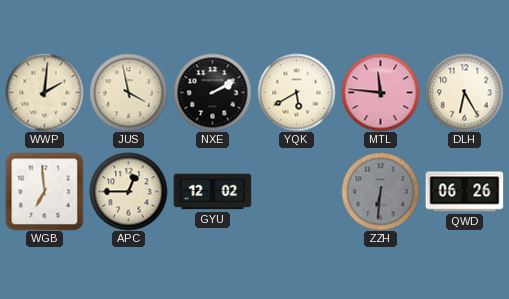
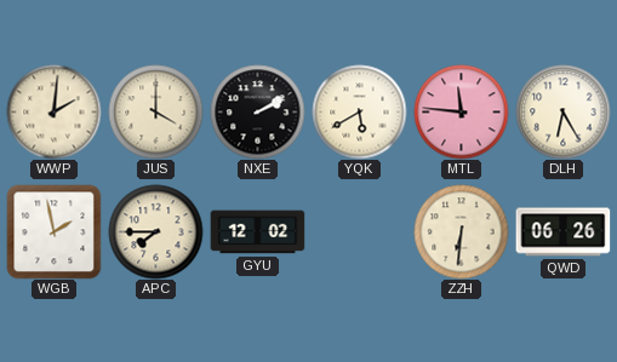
JUS: 3:58 -> 4:00 (155, 111)
WGB: 6:59 -> 1:58 (53, 231)
APC: 12:45 -> 7:45 (155, 231)
ZZH dial: grey -> cream (461, 231)
